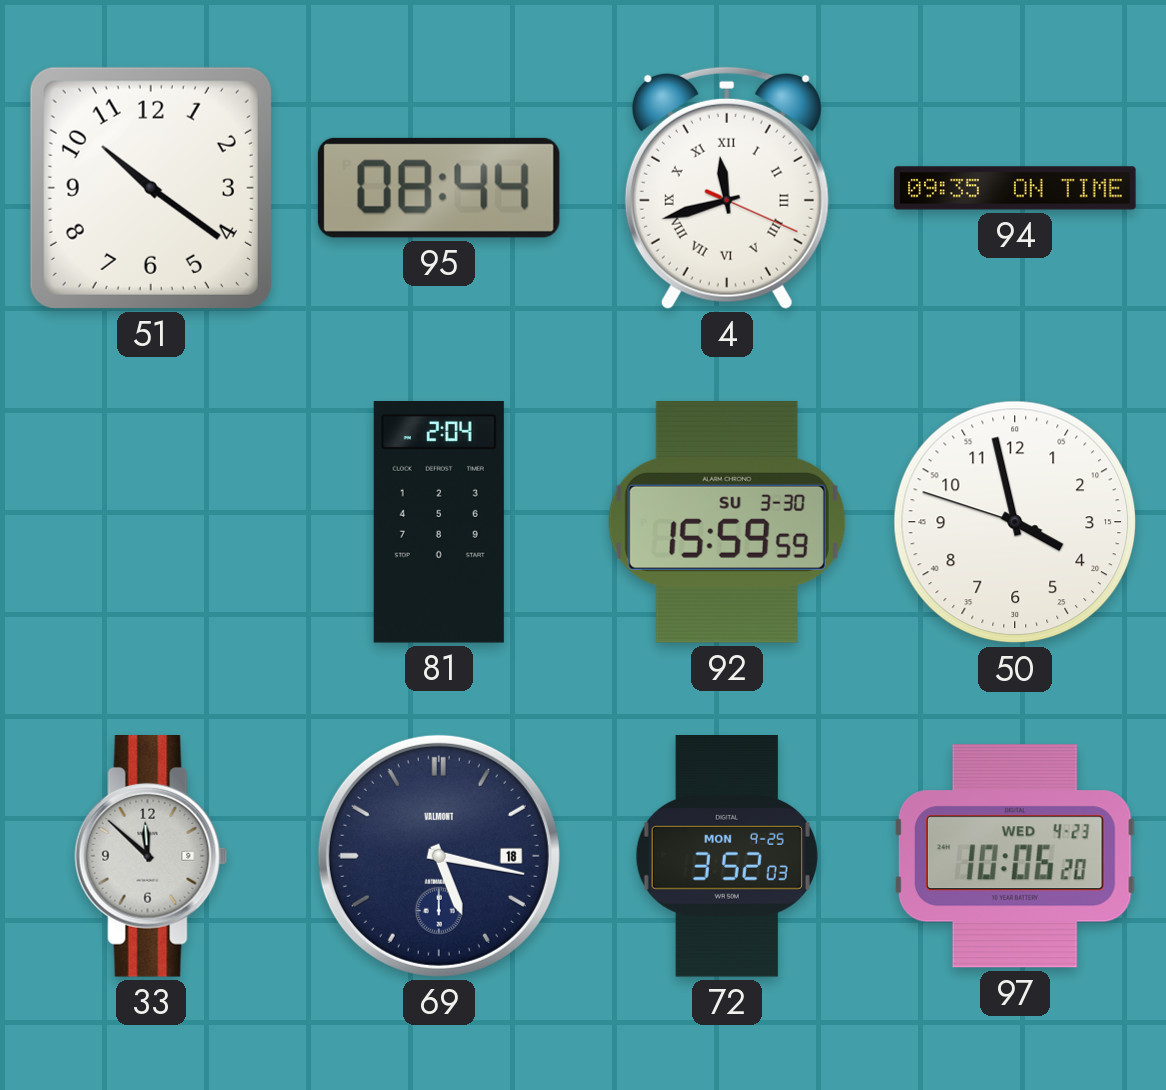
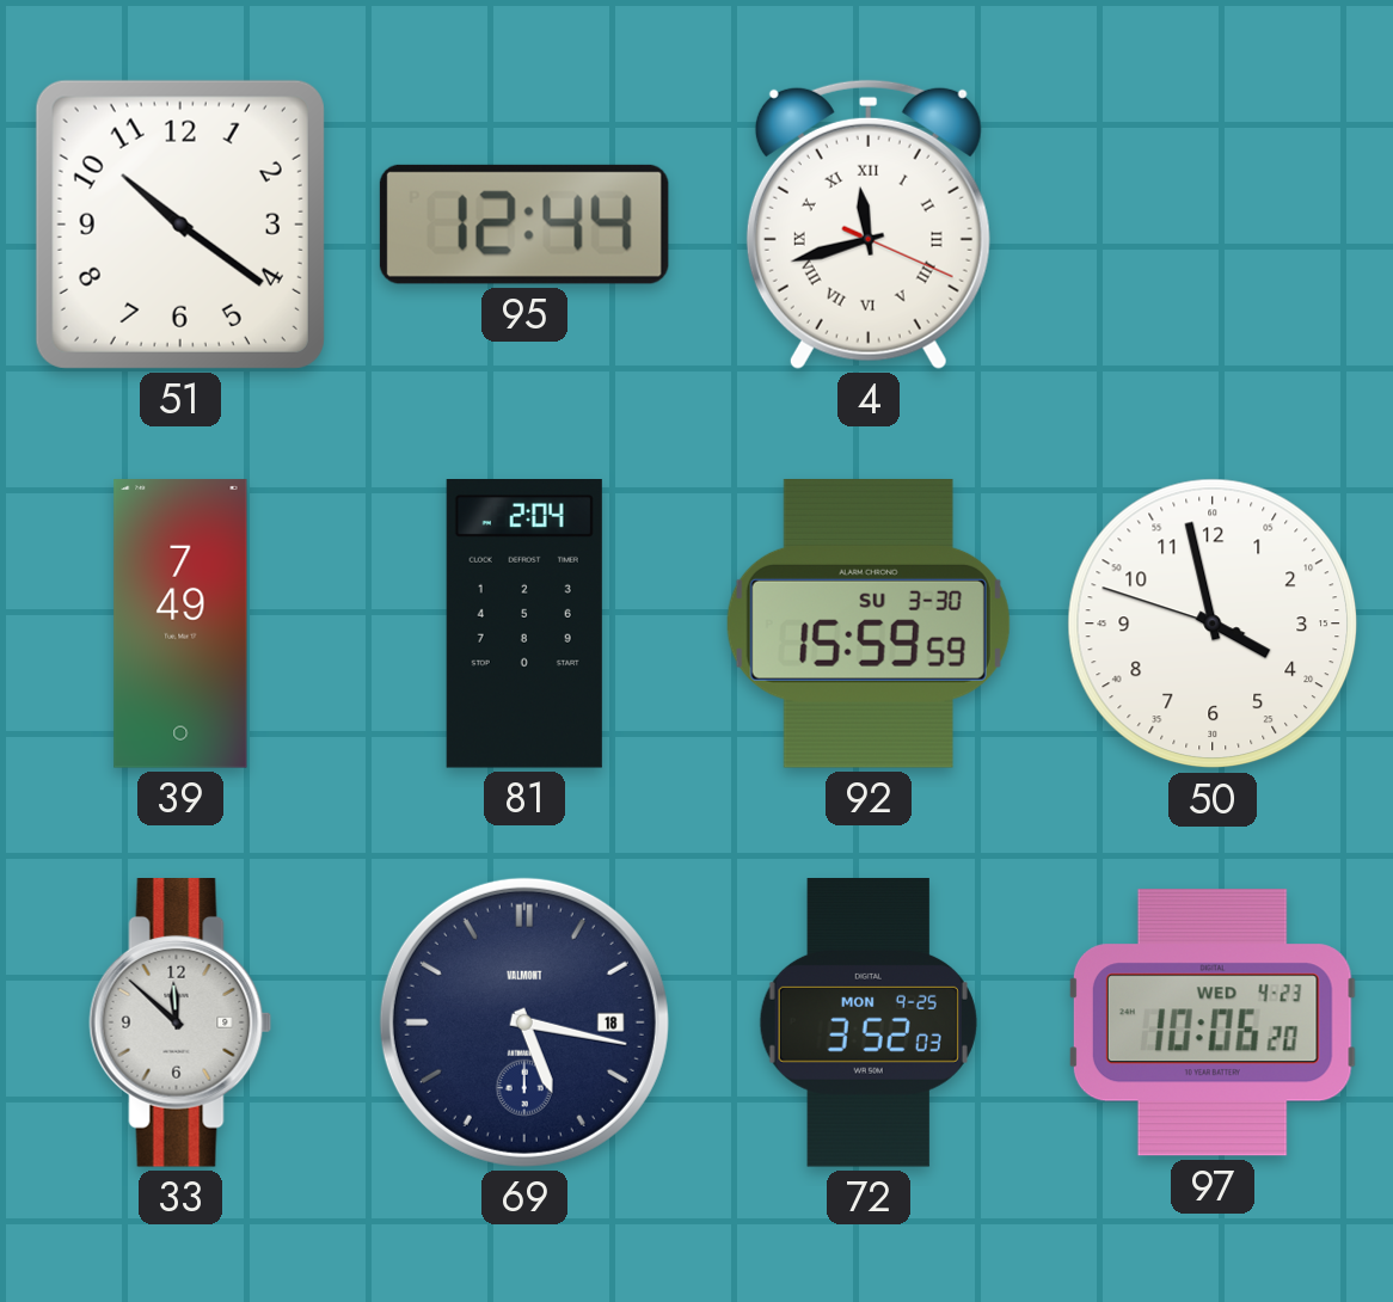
95: 08:44 -> 12:44 (524, 225)
94: 09:35 -> none (1015, 188)
39: none -> 7:49 (180, 624)
